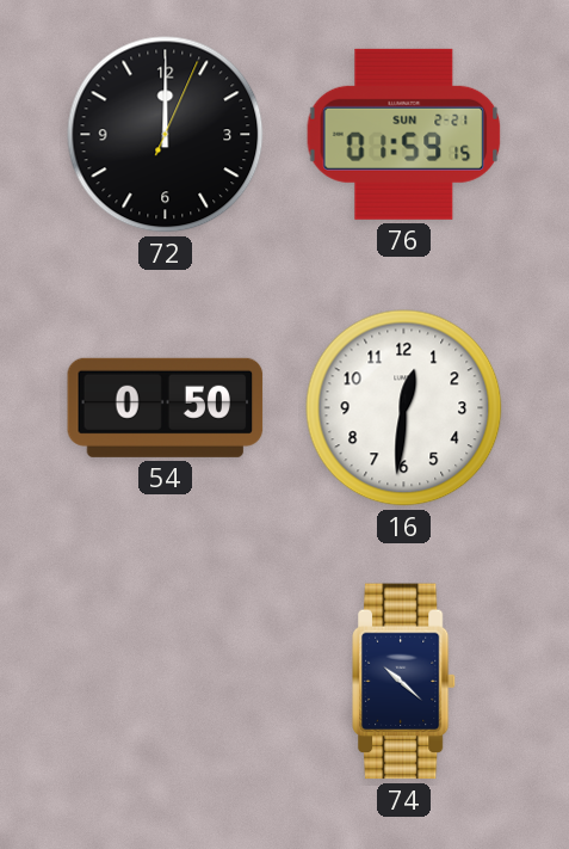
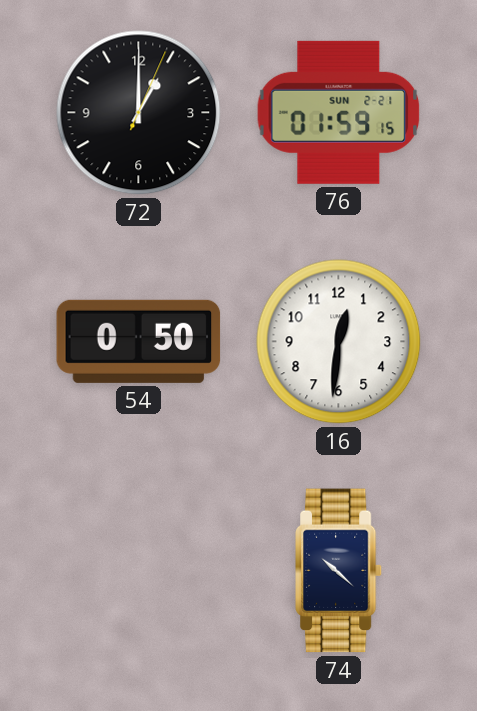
72: 12:00 -> 1:00 (139, 113)
